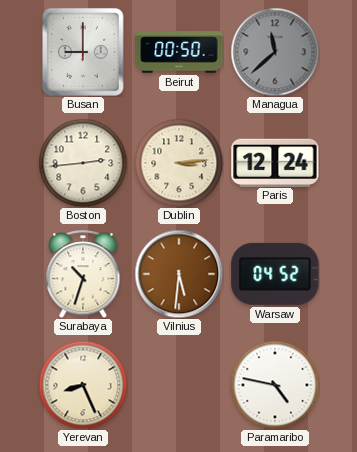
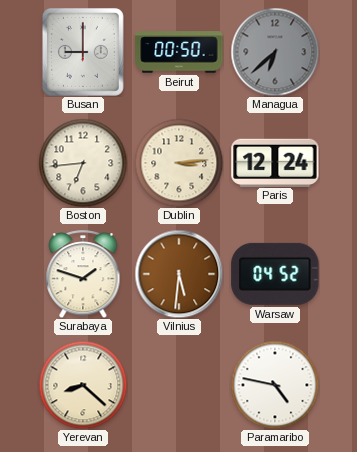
Managua: 11:38 -> 6:38 (275, 52)
Boston: 2:44 -> 6:44 (83, 163)
Surabaya: 10:33 -> 1:48 (83, 274)
Yerevan: 8:26 -> 8:22 (83, 385)
